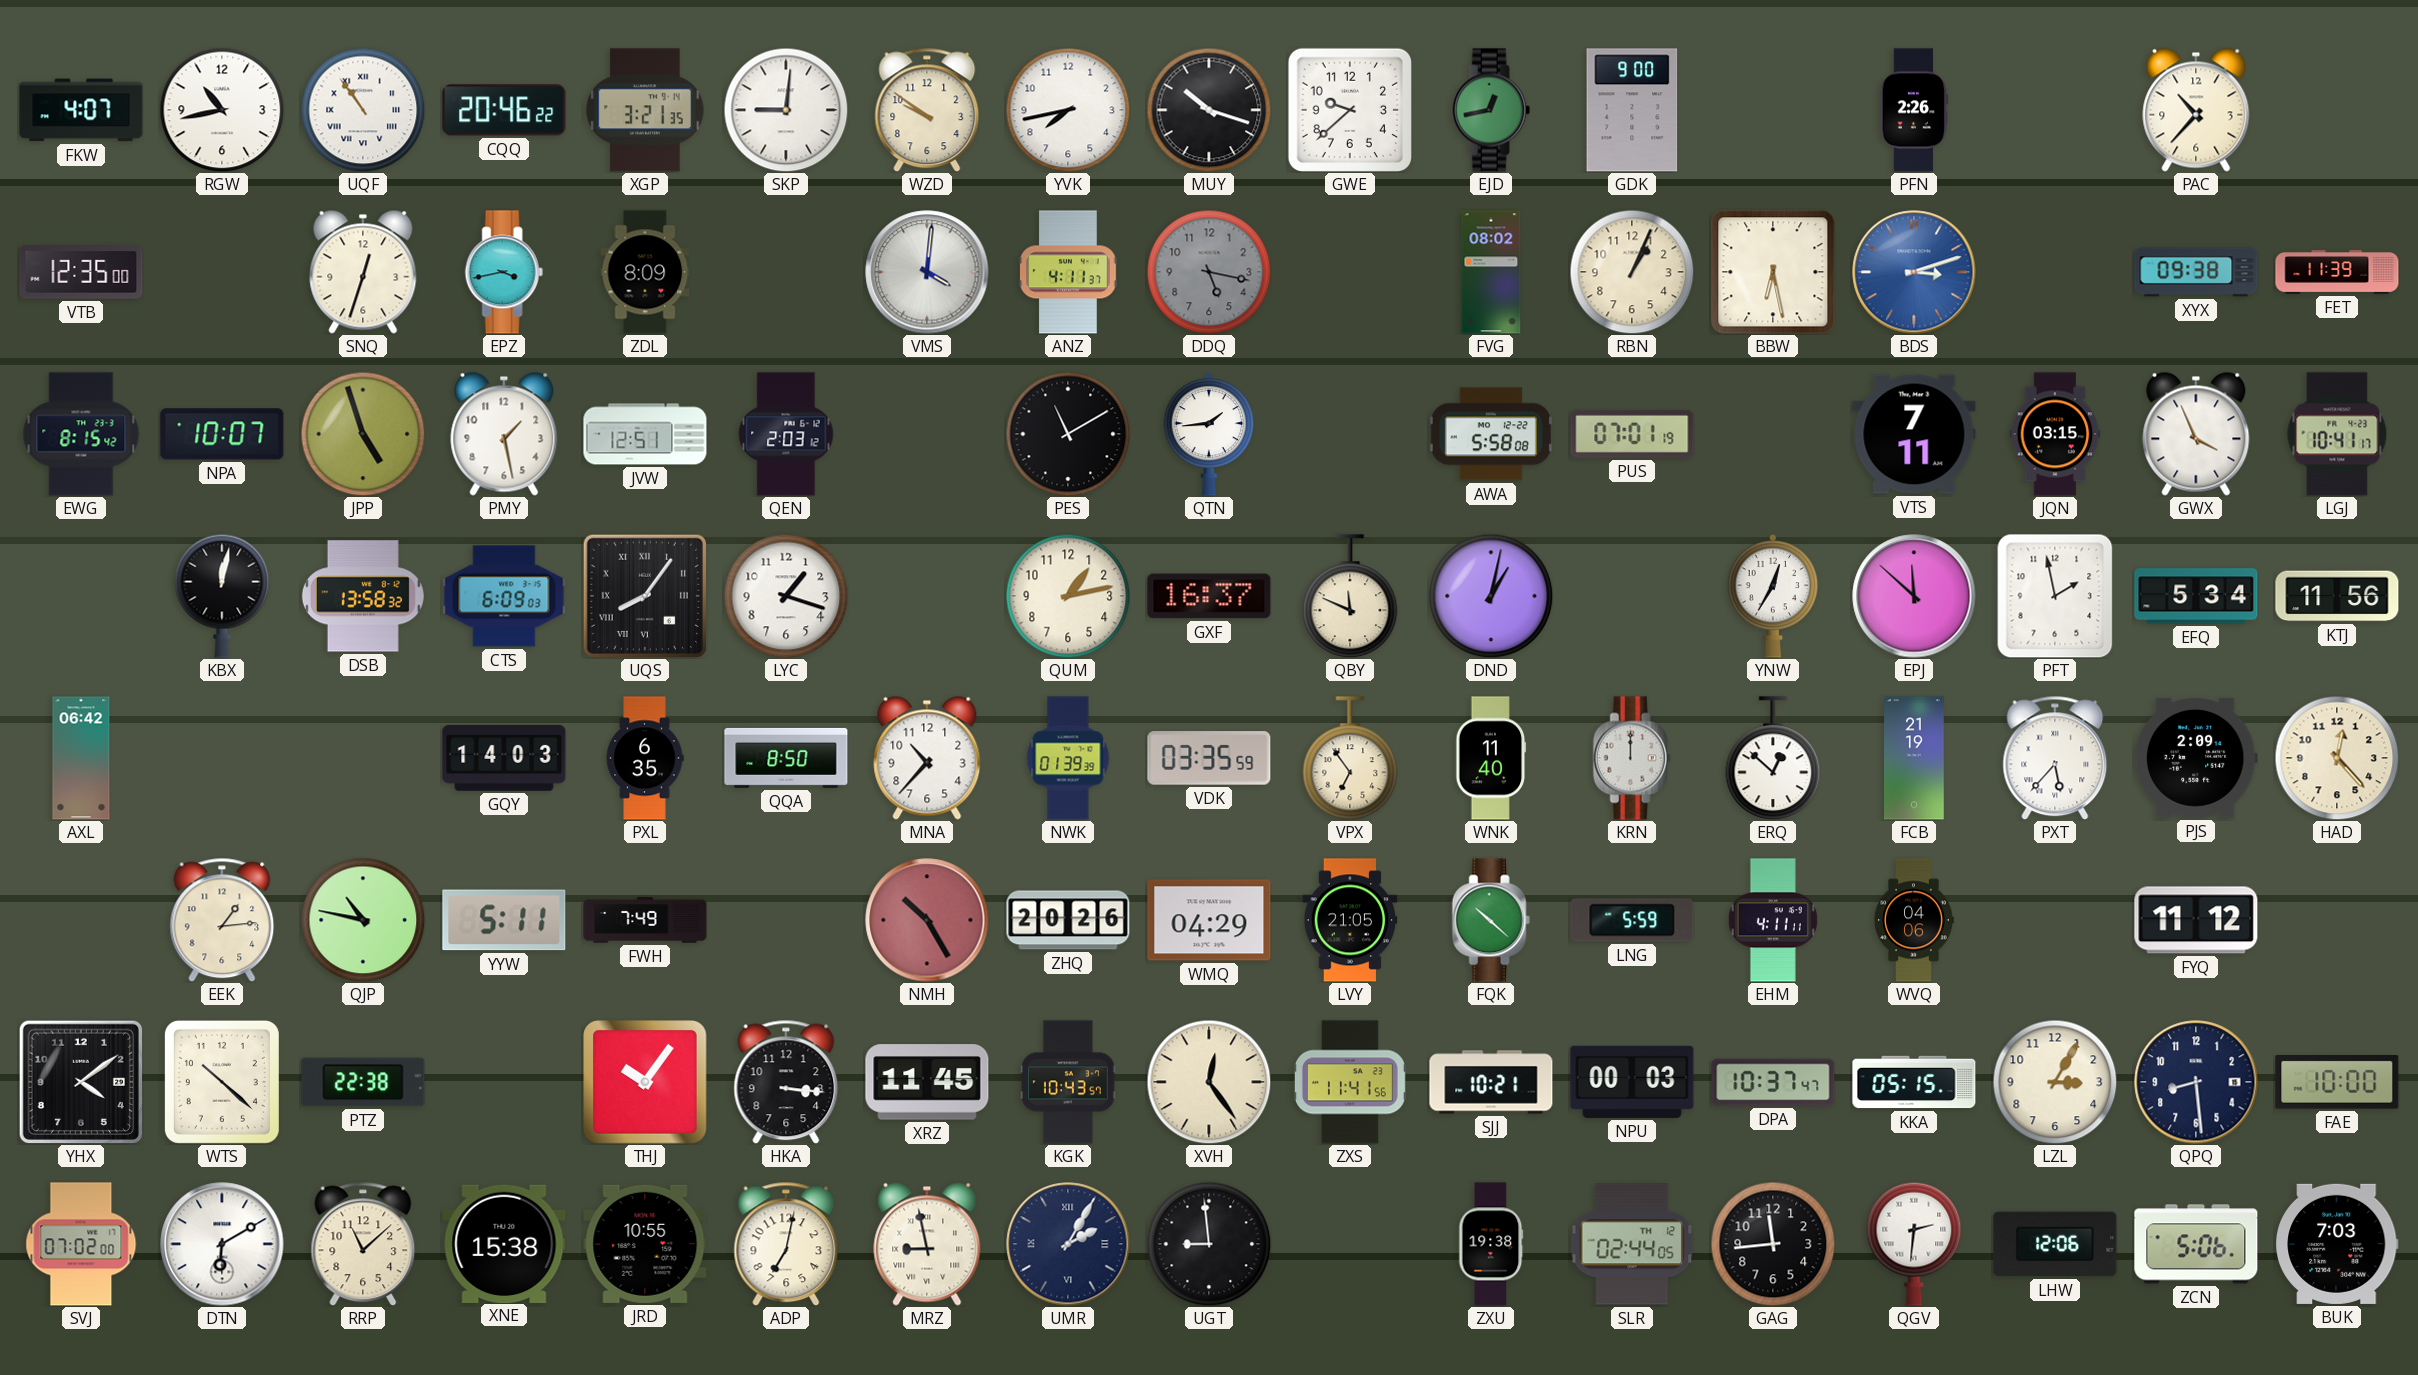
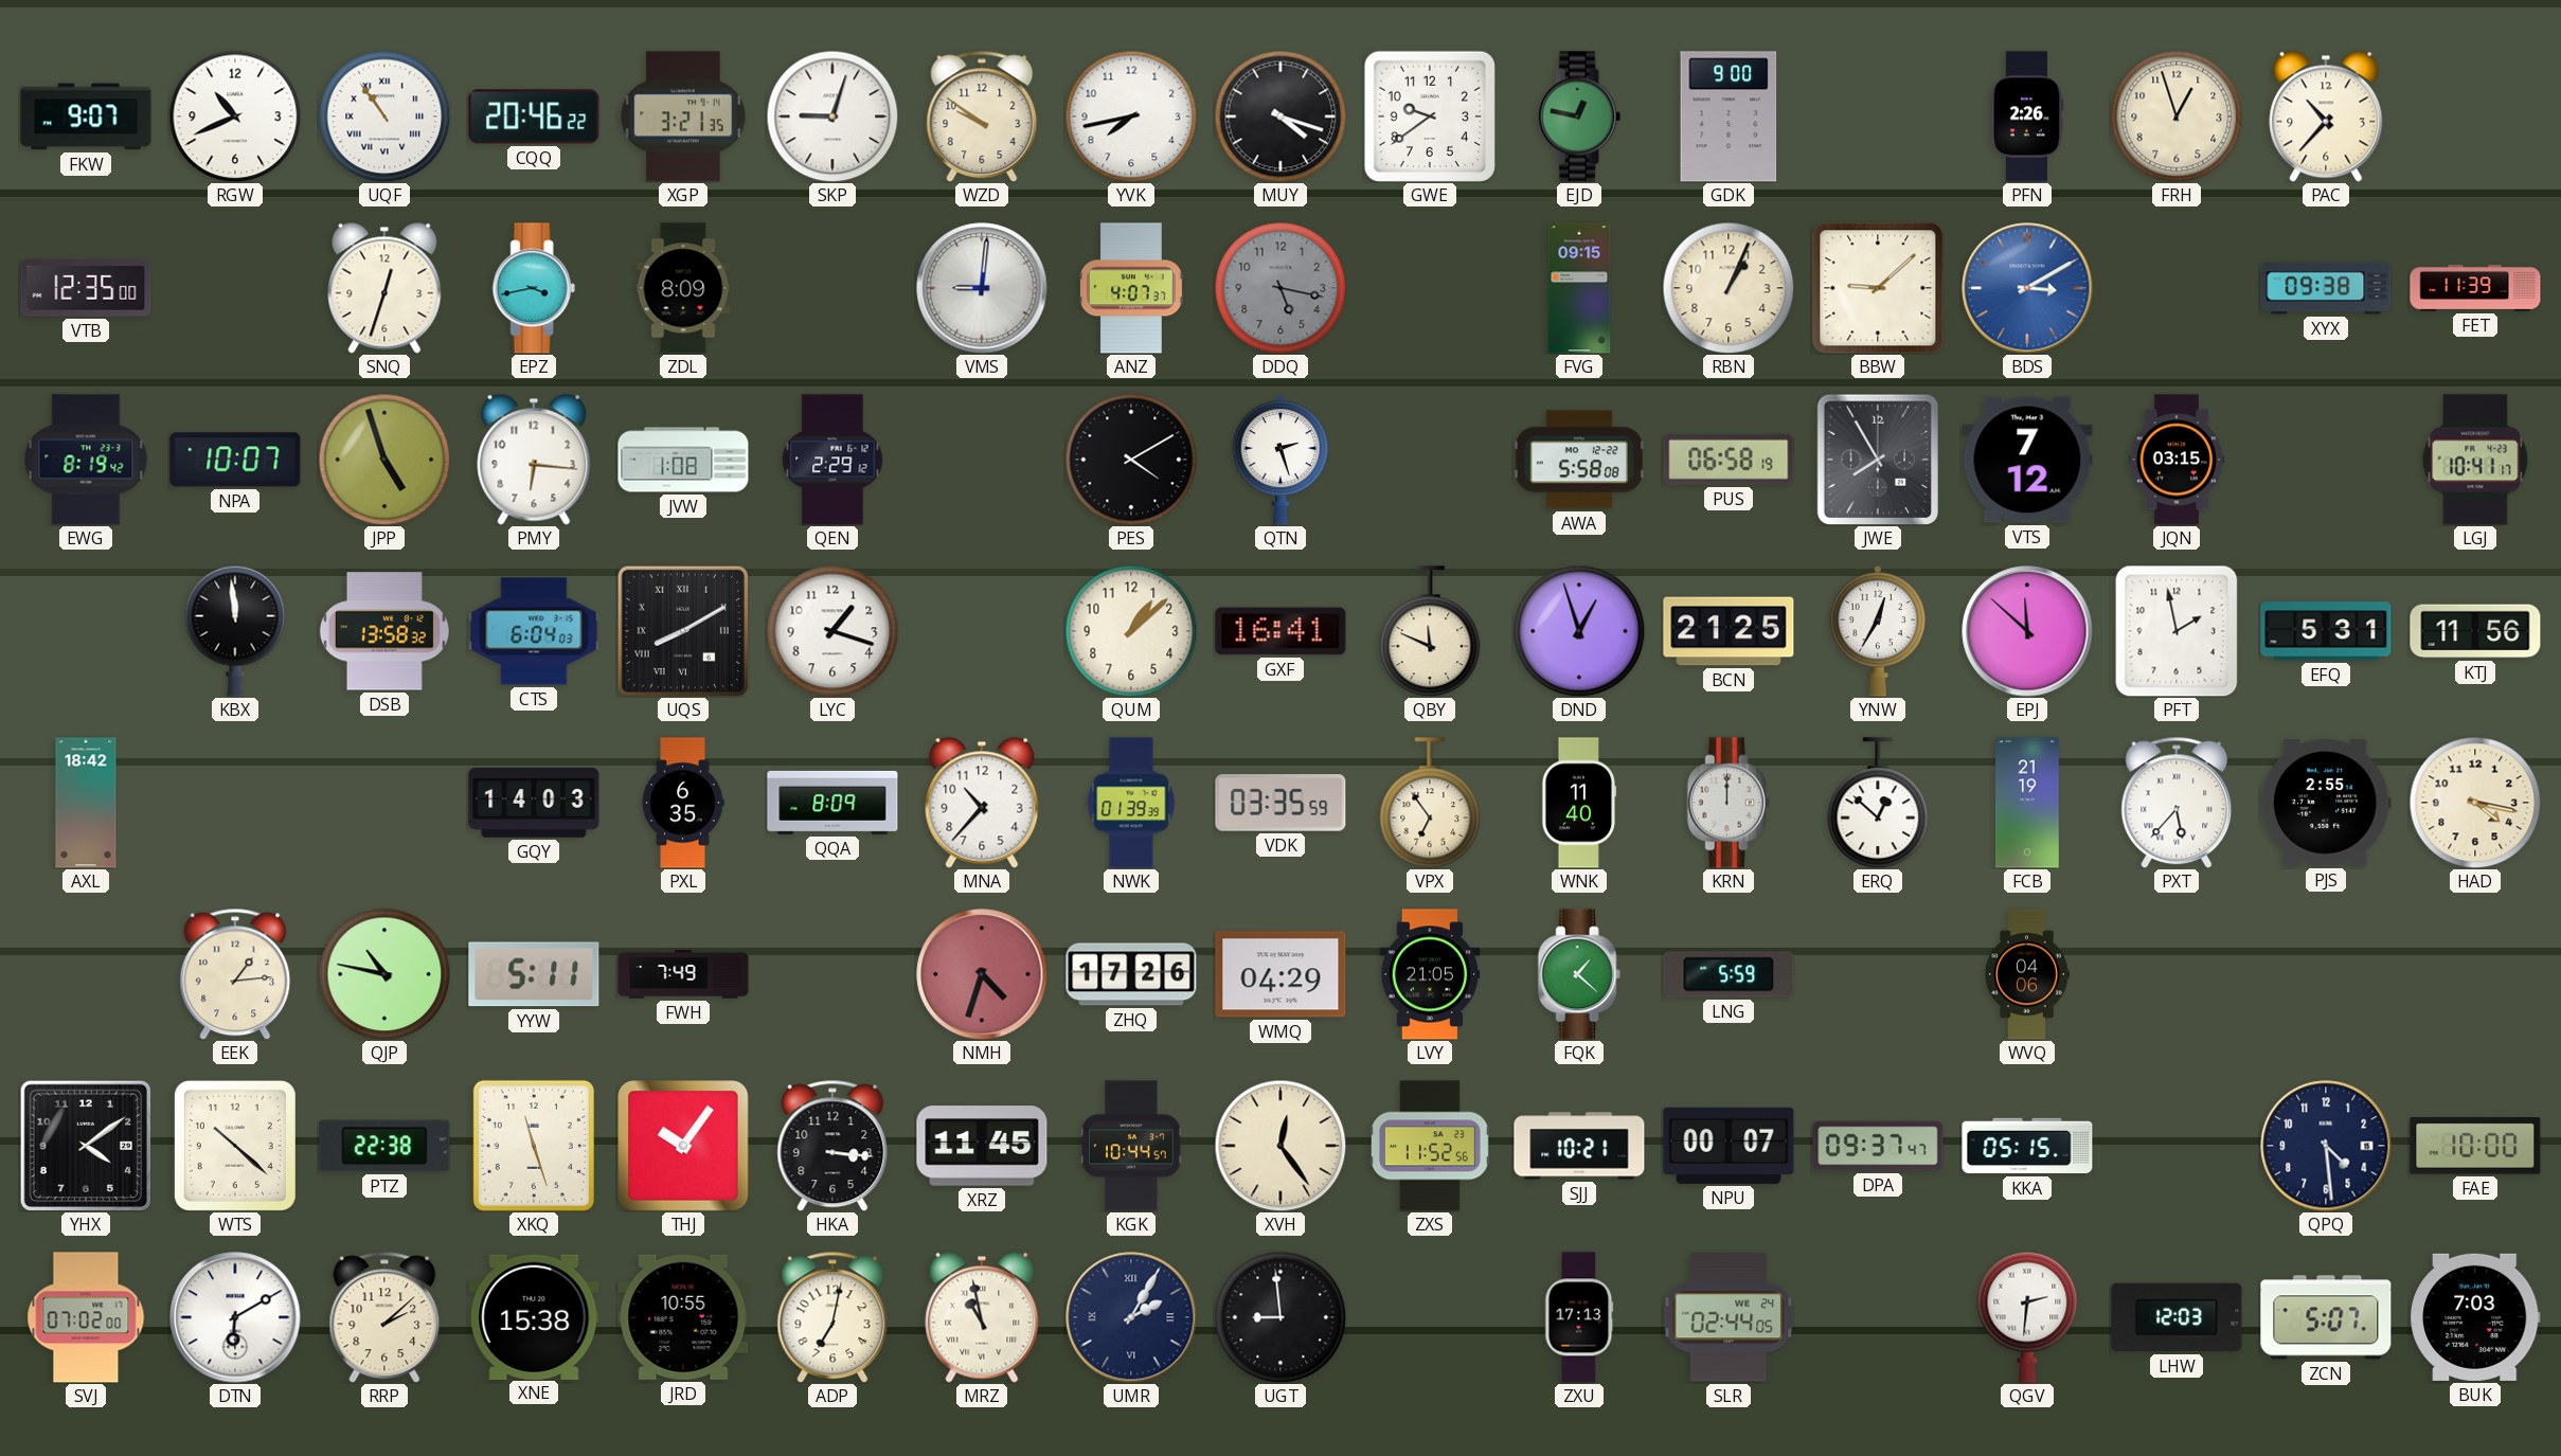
FKW: 4:07 -> 9:07 (86, 116)
RGW: 10:43 -> 10:41 (235, 116)
SKP: 9:01 -> 9:03 (832, 116)
MUY: 10:18 -> 4:18 (1280, 116)
GWE: 9:38 -> 9:39 (1430, 116)
EJD: 12:43 -> 12:47 (1579, 116)
FRH: none -> 12:57 (2177, 116)
VMS: 4:01 -> 9:01 (982, 288)
ANZ: 4:11 -> 4:07 (1131, 288)
FVG: 08:02 -> 09:15 (1579, 288)
BBW: 6:28 -> 9:08 (1878, 288)
BDS: 3:12 -> 3:10 (2027, 288)
EWG: 8:15 -> 8:19 (86, 460)
PMY: 1:28 -> 6:16 (534, 460)
JVW: 12:51 -> 1:08 (683, 460)
QEN: 2:03 -> 2:29 (832, 460)
PES: 11:10 -> 4:10 (1131, 460)
QTN: 1:44 -> 2:27 (1280, 460)
PUS: 07:01 -> 06:58 (1729, 460)
JWE: none -> 7:55 (1877, 459)
VTS: 7:11 -> 7:12 (2027, 460)
GWX: 3:56 -> none (2196, 434)
KBX: 12:02 -> 11:59 (235, 631)
CTS: 6:09 -> 6:04 (534, 631)
UQS: 8:06 -> 8:10 (682, 630)
QUM: 1:13 -> 1:08 (1131, 631)
GXF: 16:37 -> 16:41 (1280, 631)
DND: 1:02 -> 12:57 (1579, 631)
BCN: none -> 21:25 (1729, 631)
EFQ: 5:34 -> 5:31 (2326, 631)
AXL: 06:42 -> 18:42 (86, 803)
QQA: 8:50 -> 8:09 (832, 803)
PJS: 2:09 -> 2:55 (2326, 803)
HAD: 12:23 -> 4:17 (2475, 803)
NMH: 10:25 -> 4:33 (982, 974)
ZHQ: 20:26 -> 17:26 (1131, 974)
FQK: 10:22 -> 1:22 (1579, 974)
EHM: 4:11 -> none (1773, 920)
FYQ: 11:12 -> none (2196, 920)
XKQ: none -> 11:27 (534, 1146)
KGK: 10:43 -> 10:44 (1132, 1146)
ZXS: 11:41 -> 11:52 (1430, 1146)
NPU: 00:03 -> 00:07 (1729, 1146)
DPA: 10:37 -> 09:37 (1878, 1146)
LZL: 3:05 -> none (2055, 1082)
QPQ: 8:29 -> 4:29 (2326, 1146)
RRP: 11:08 -> 2:08 (384, 1317)
MRZ: 8:58 -> 10:58 (982, 1317)
ZXU: 19:38 -> 17:13 (1579, 1317)
SLR date: TH 12 -> WE 24 (1729, 1317)
GAG: 11:44 -> none (1773, 1244)
LHW: 12:06 -> 12:03 (2177, 1317)
ZCN: 5:06 -> 5:07 (2326, 1317)
